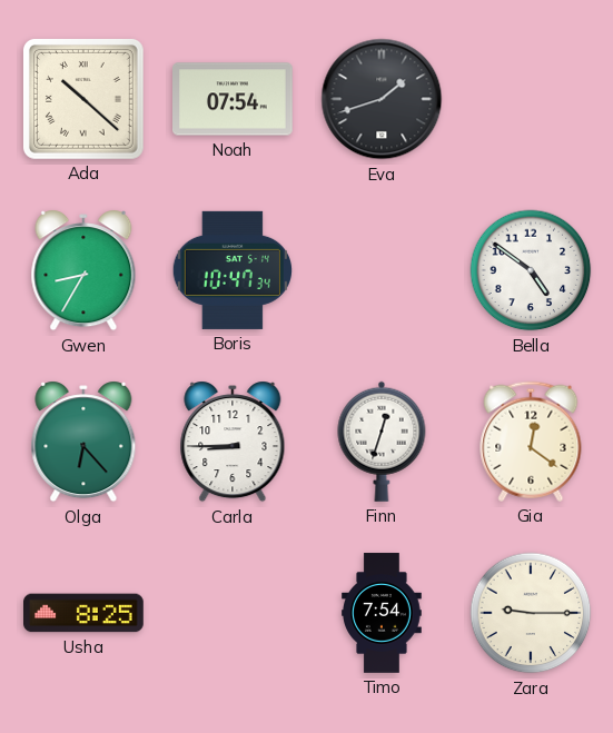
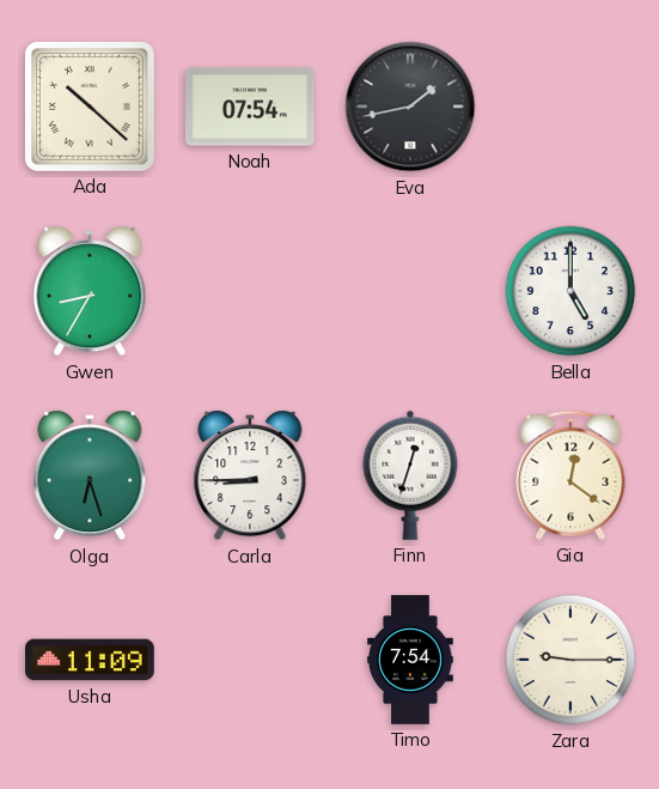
Eva: 1:42 -> 1:43 (410, 107)
Boris: 10:47 -> none (231, 270)
Bella: 4:51 -> 5:00 (570, 291)
Olga: 6:23 -> 6:27 (90, 475)
Usha: 8:25 -> 11:09 (91, 660)
